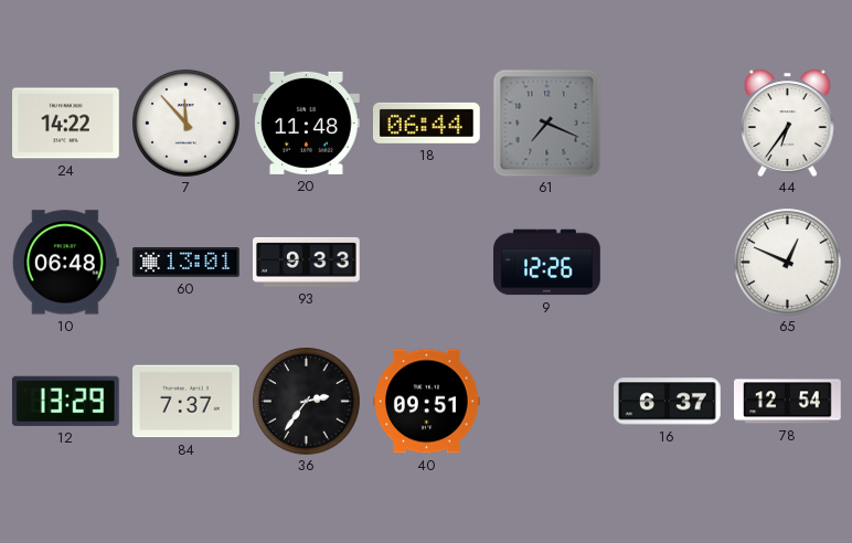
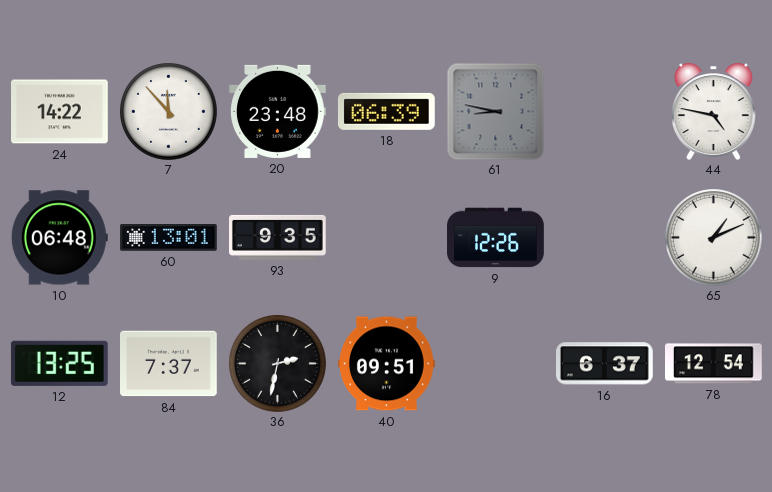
20: 11:48 -> 23:48 (278, 111)
18: 06:44 -> 06:39 (387, 111)
61: 7:19 -> 8:47 (495, 111)
44: 6:36 -> 4:47 (713, 111)
93: 9:33 -> 9:35 (278, 237)
65: 12:49 -> 1:11 (714, 238)
12: 13:29 -> 13:25 (59, 363)
36: 2:36 -> 2:32 (278, 364)
